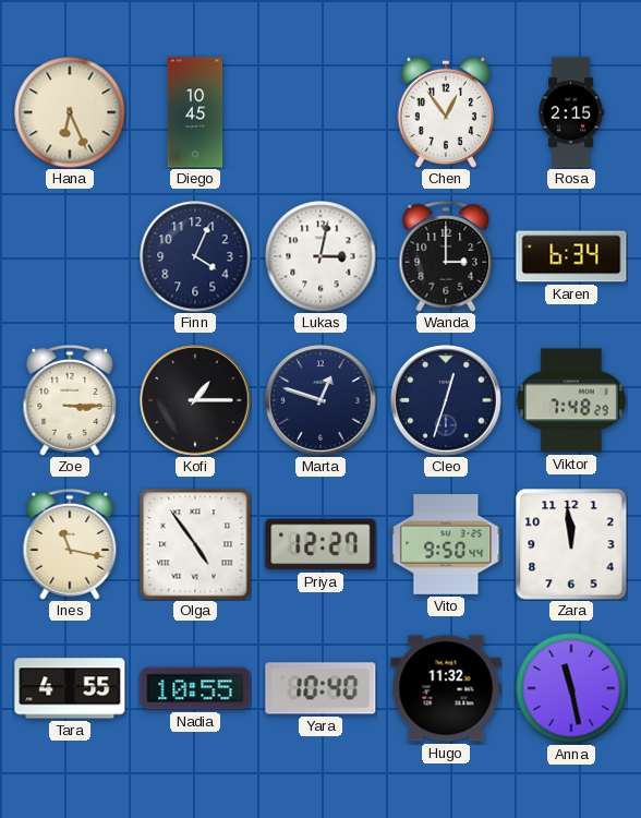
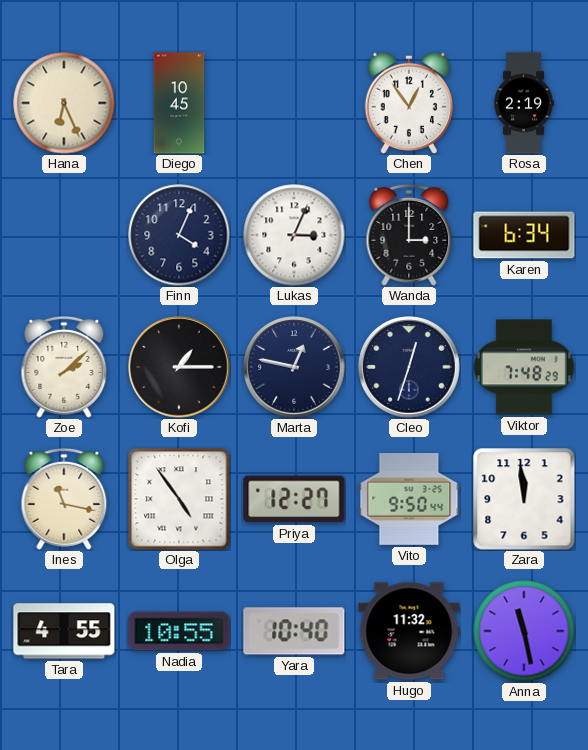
Rosa: 2:15 -> 2:19 (523, 103)
Lukas: 3:02 -> 3:04 (294, 235)
Zoe: 3:15 -> 2:08 (64, 367)
Marta: 12:48 -> 12:47 (294, 367)
